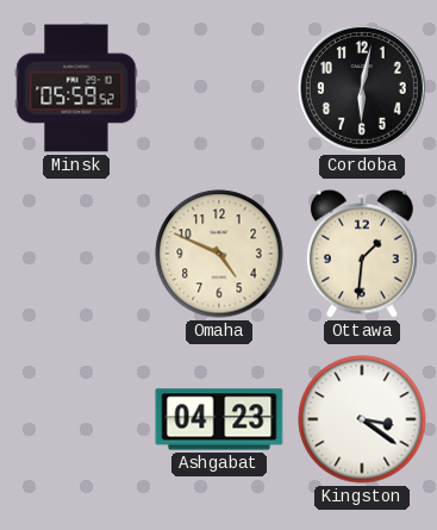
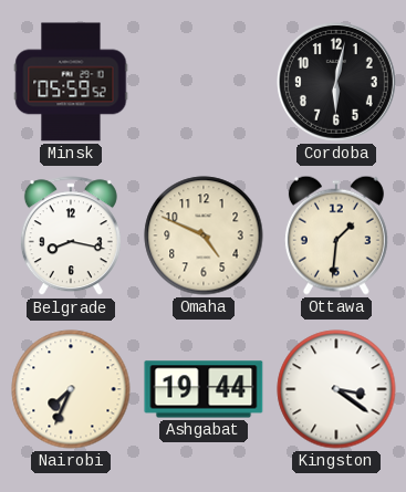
Belgrade: none -> 8:17 (71, 237)
Nairobi: none -> 7:34 (71, 389)
Ashgabat: 04:23 -> 19:44 (204, 389)
